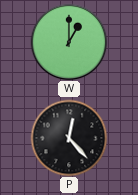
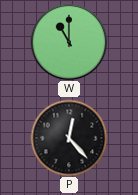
W: 1:00 -> 11:00 (69, 42)
